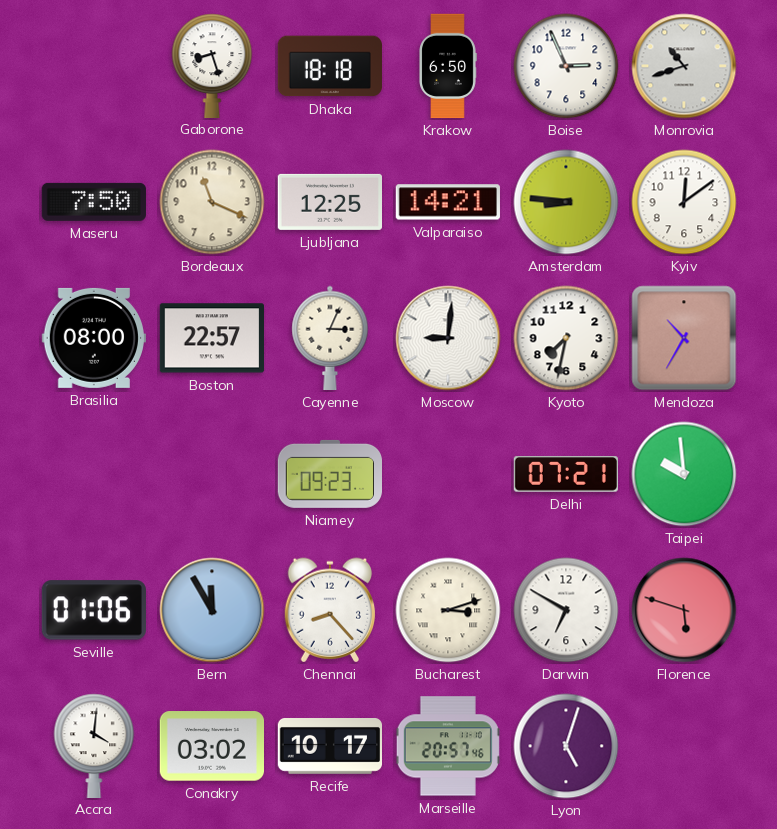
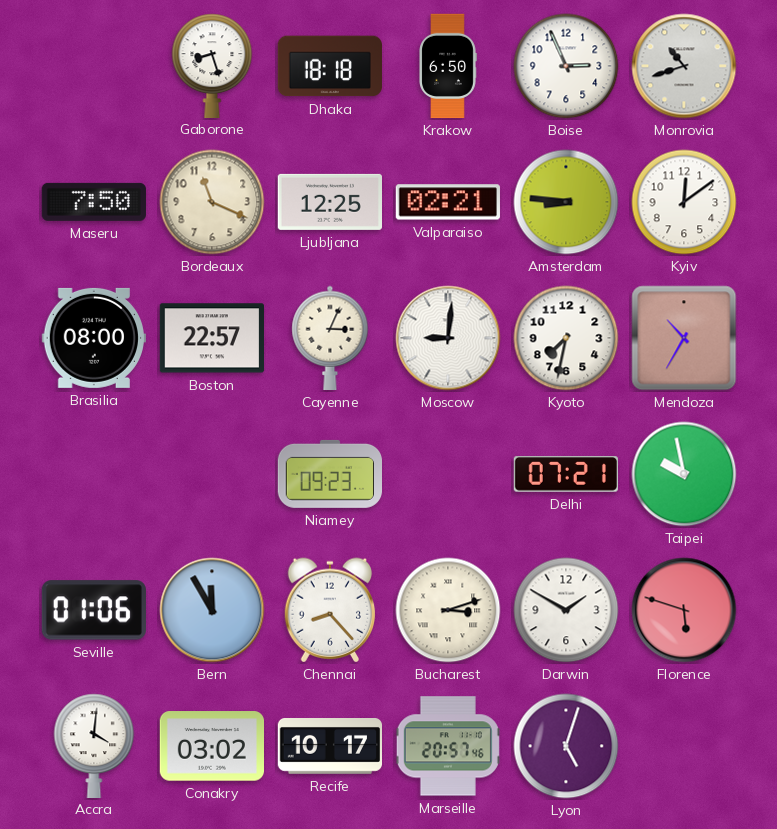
Valparaiso: 14:21 -> 02:21 (448, 202)
Taipei: 9:59 -> 9:58 (684, 474)
Darwin: 6:50 -> 1:50 (566, 610)
